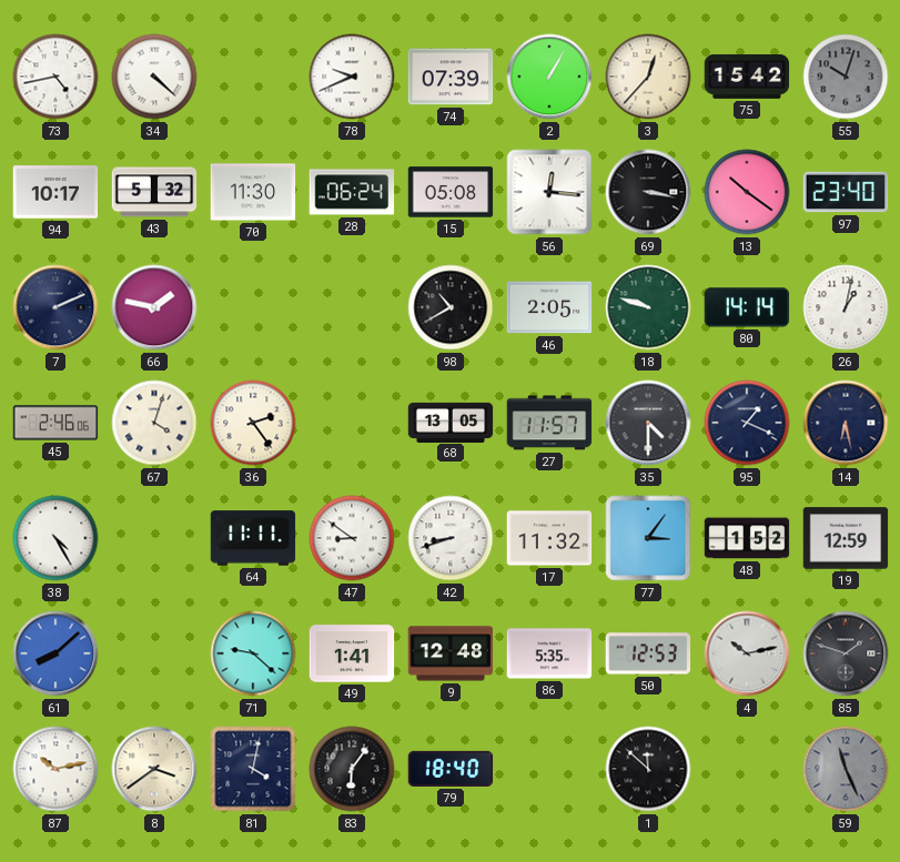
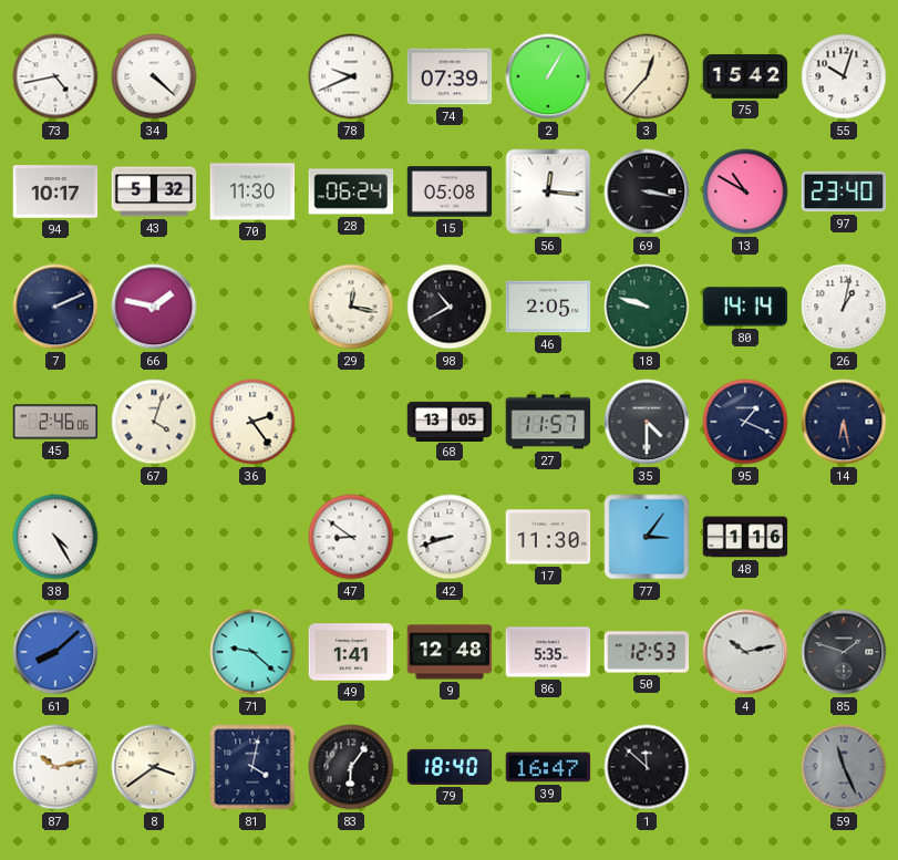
55 dial: grey -> white (844, 76)
13: 10:21 -> 10:50 (745, 191)
29: none -> 12:17 (351, 307)
64: 11:11 -> none (253, 538)
17: 11:32 -> 11:30 (548, 537)
48: 1:52 -> 1:16 (745, 537)
19: 12:59 -> none (846, 538)
39: none -> 16:47 (548, 767)
